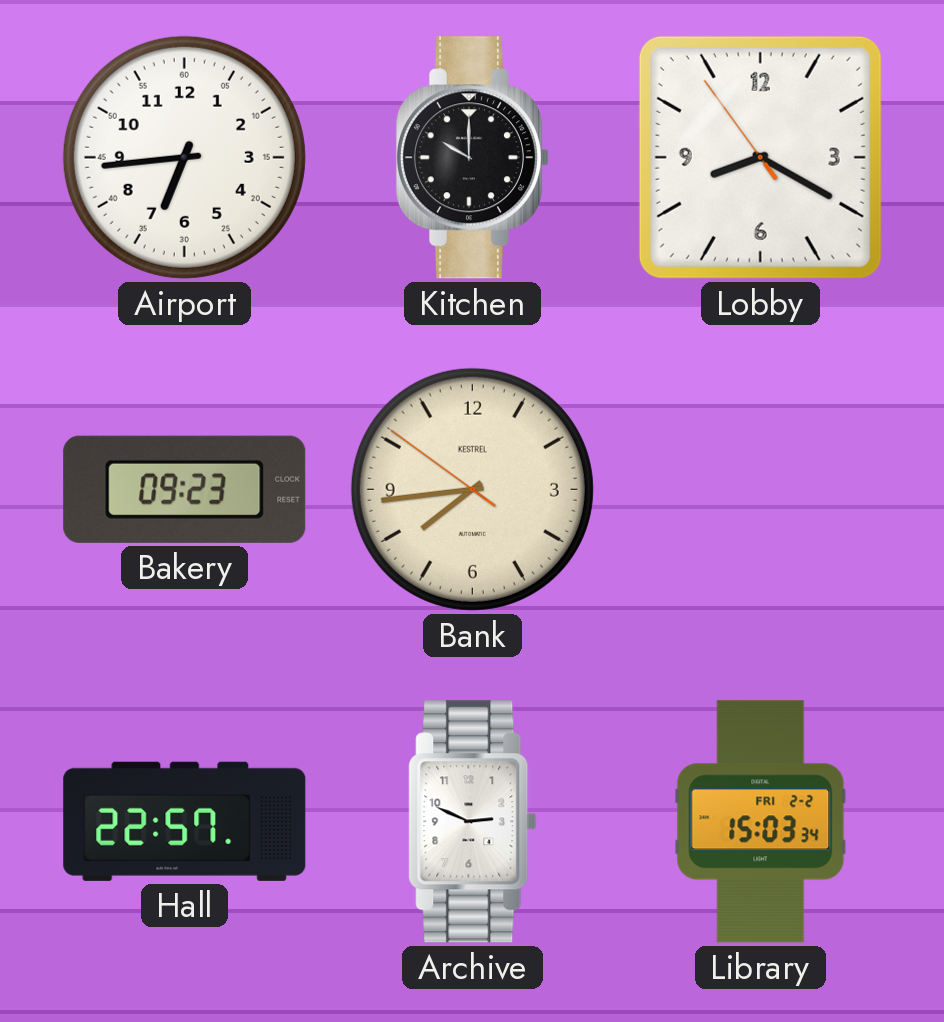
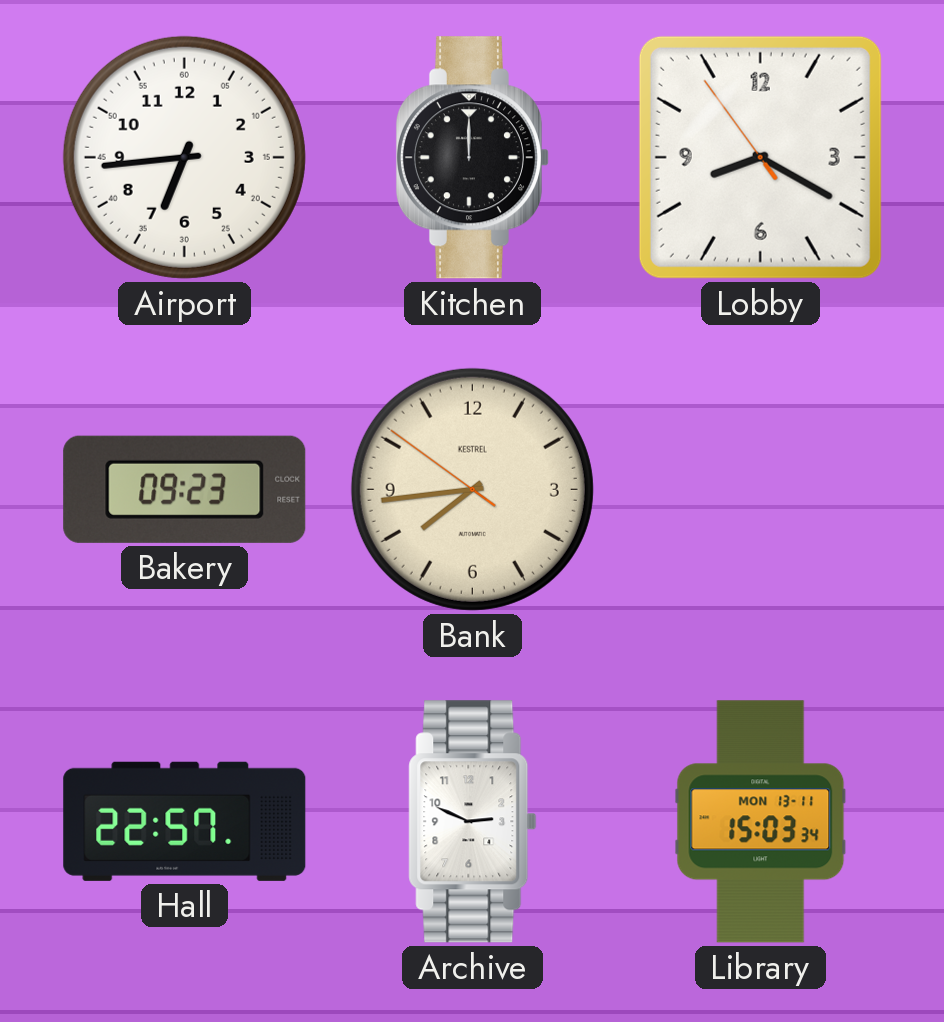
Kitchen: 10:00 -> 12:00 (472, 158)
Library date: FRI 2-2 -> MON 13-11 (761, 822)
